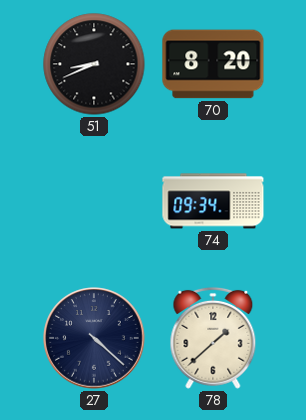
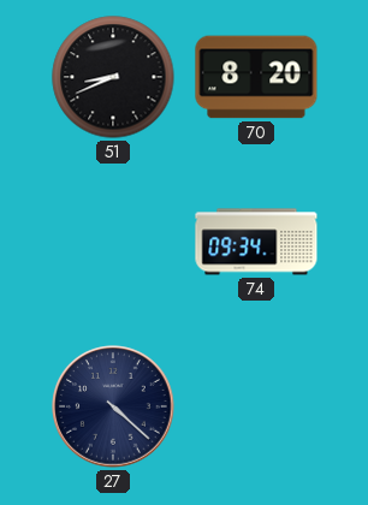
78: 1:38 -> none (213, 338)
